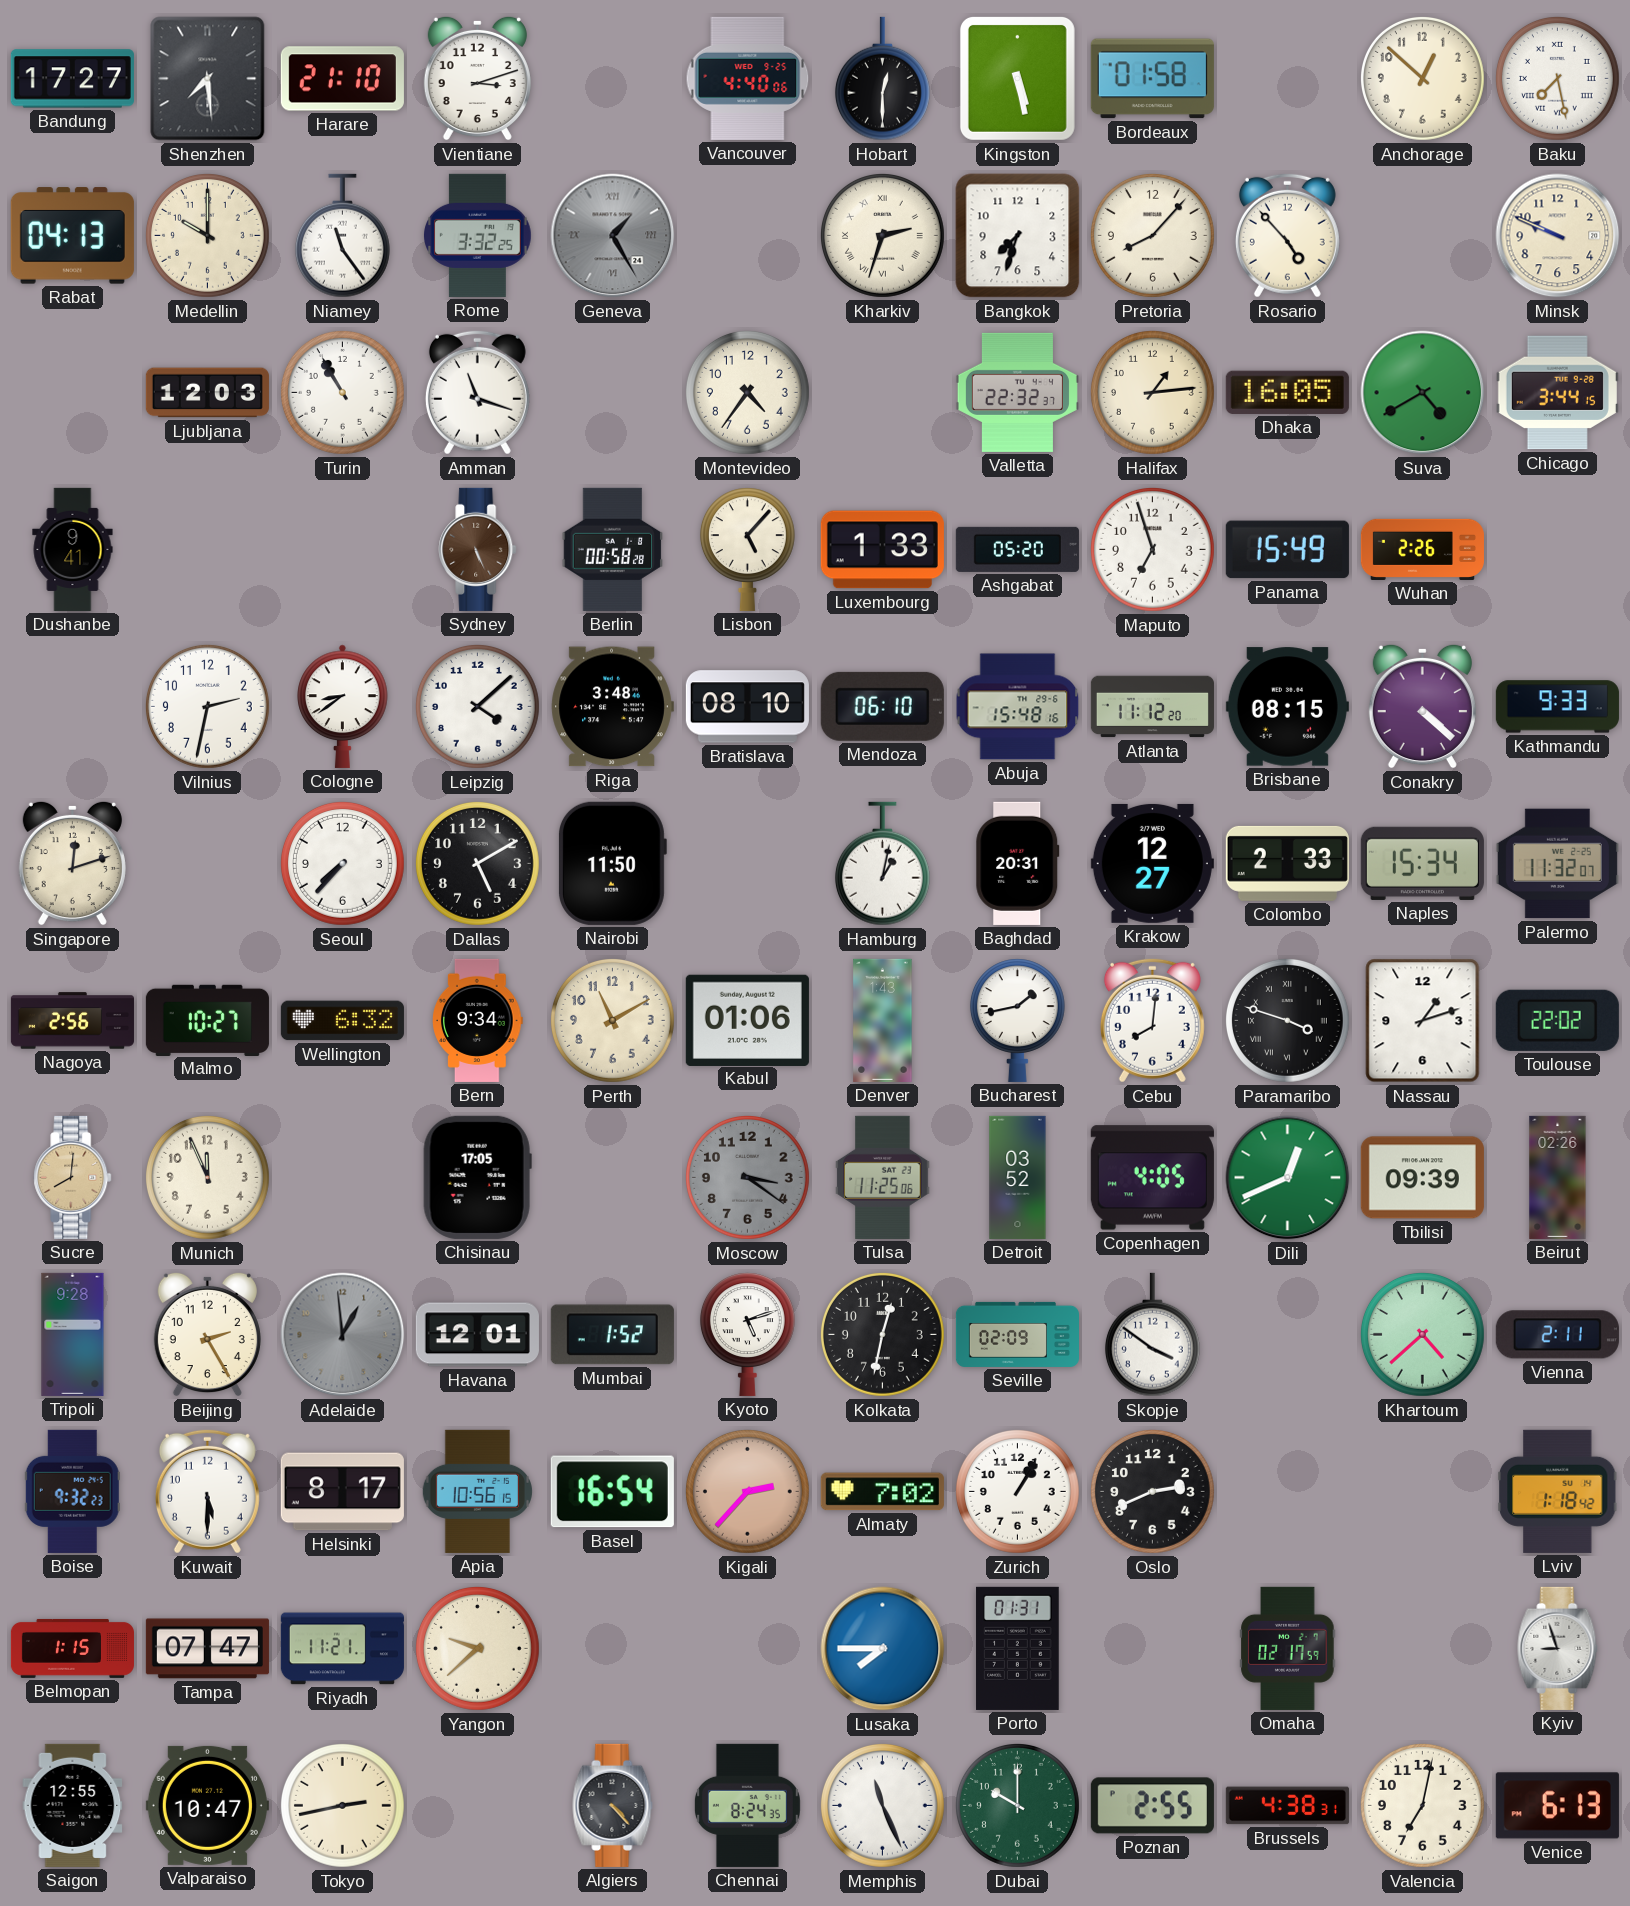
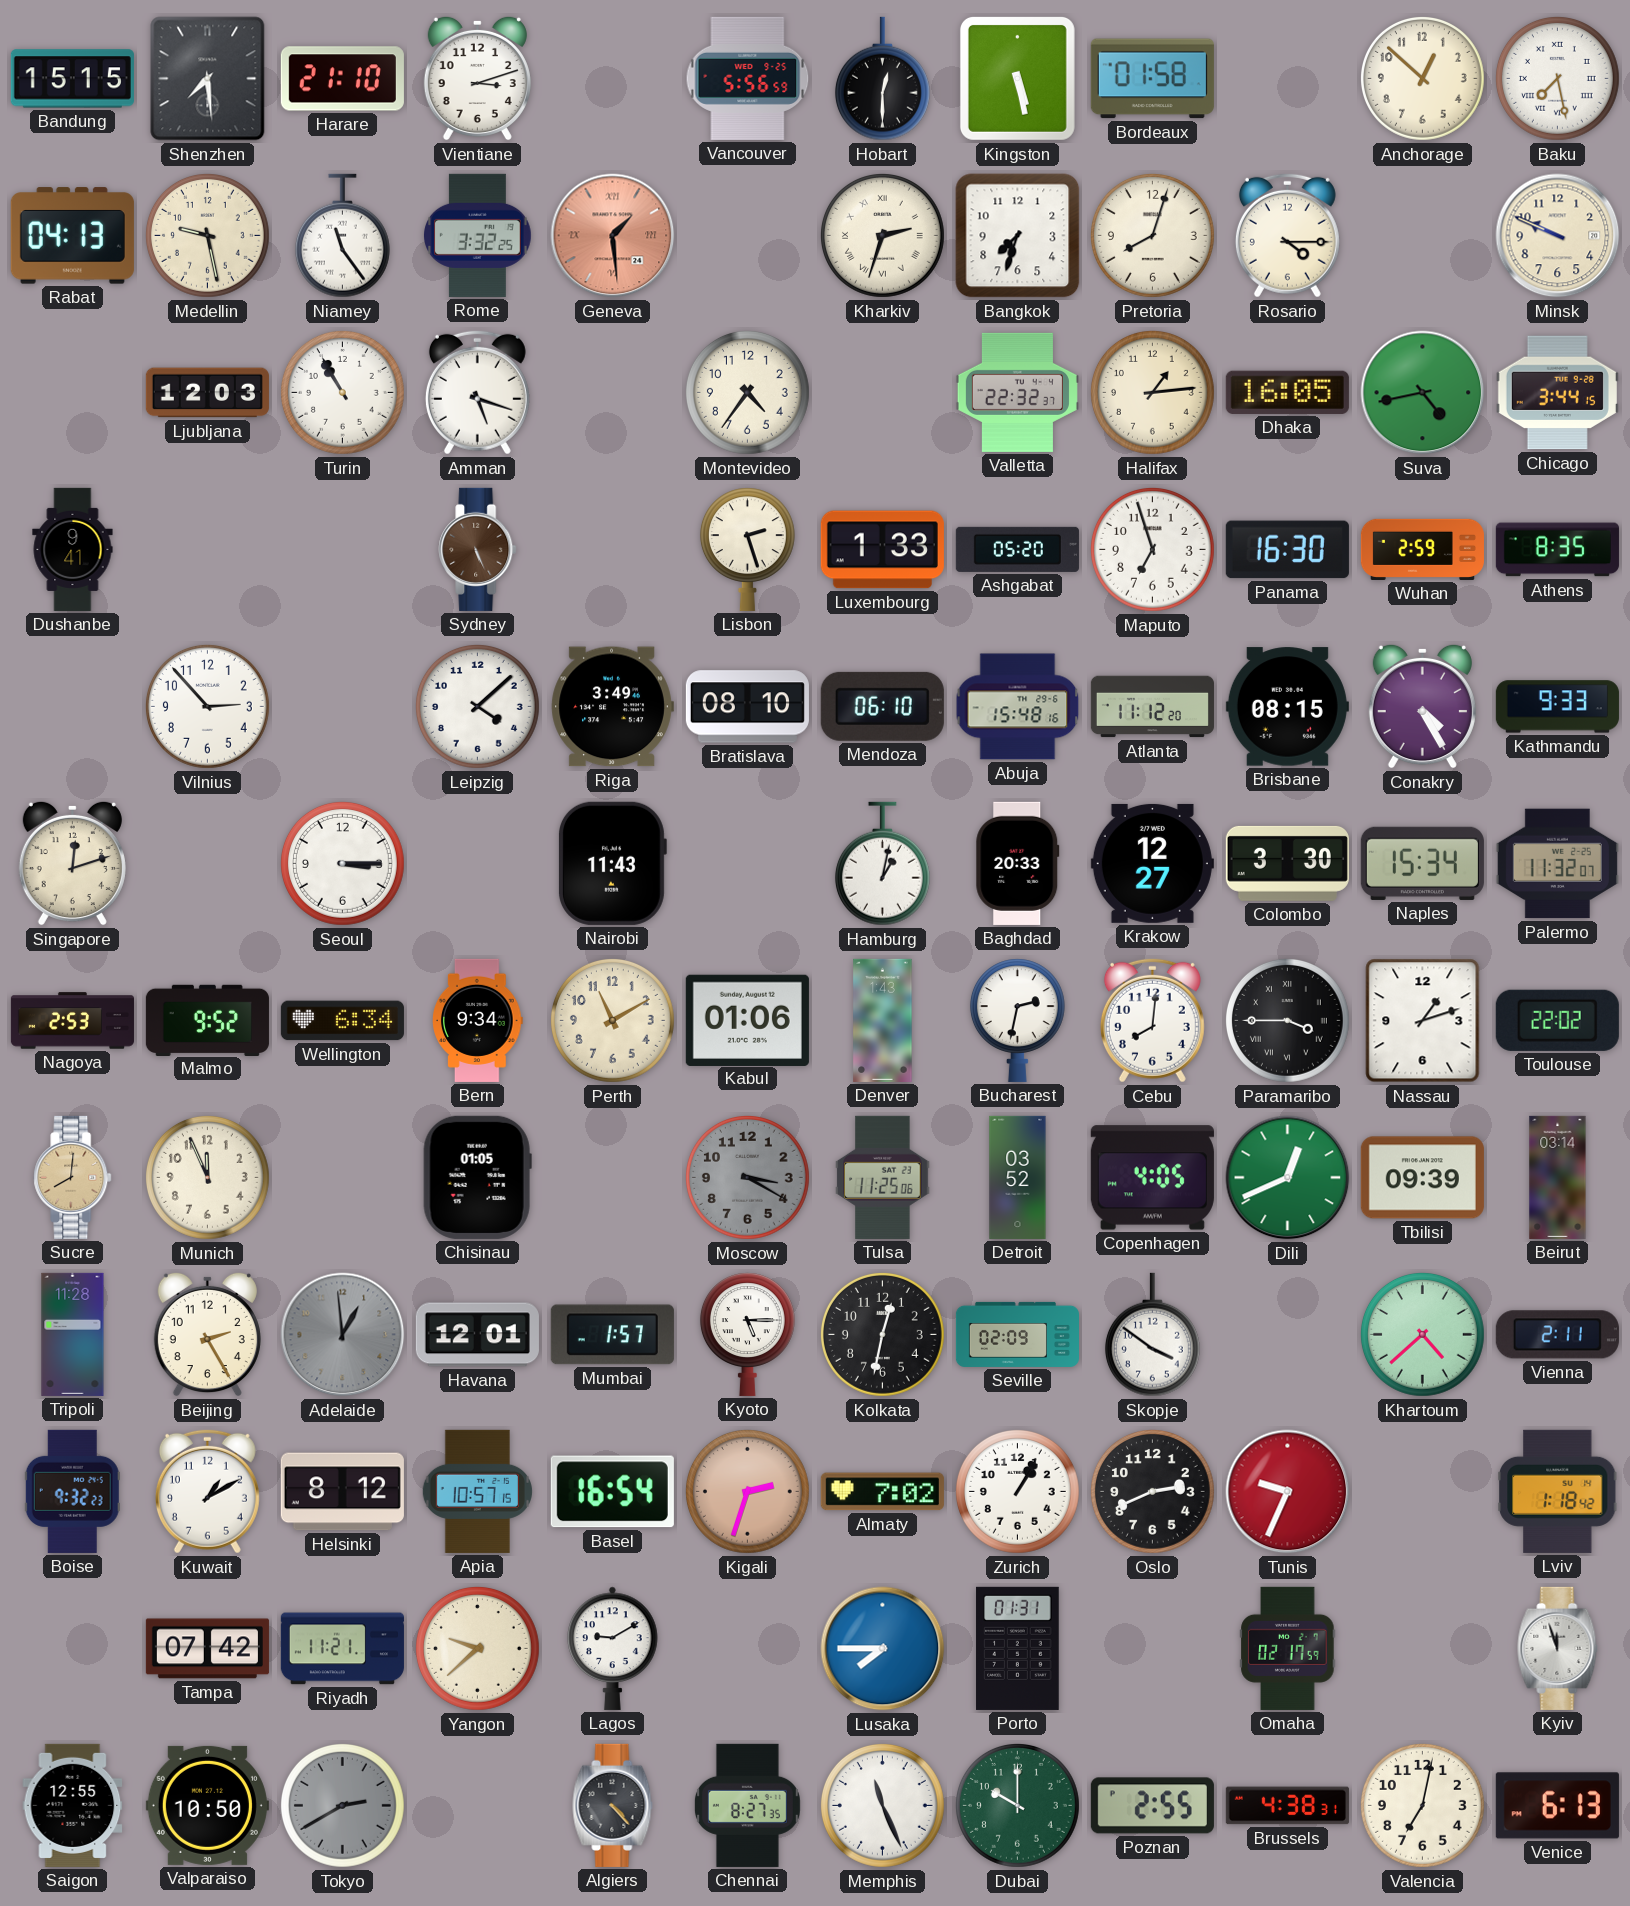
Bandung: 17:27 -> 15:15 (72, 79)
Vancouver: 4:40 -> 5:56 (748, 78)
Medellin: 10:00 -> 9:28 (207, 235)
Geneva: 1:25 -> 1:29 (613, 236)
Geneva dial: grey -> salmon (613, 236)
Pretoria: 8:07 -> 8:03 (1152, 235)
Rosario: 4:53 -> 4:15 (1287, 235)
Amman: 11:18 -> 5:18 (477, 392)
Suva: 4:40 -> 4:43 (1423, 393)
Berlin: 00:58 -> none (613, 549)
Lisbon: 5:07 -> 2:27 (747, 549)
Panama: 15:49 -> 16:30 (1287, 550)
Wuhan: 2:26 -> 2:59 (1422, 549)
Athens: none -> 8:35 (1557, 550)
Vilnius: 2:32 -> 2:53 (207, 706)
Cologne: 8:39 -> none (343, 706)
Riga: 3:48 -> 3:49 (612, 707)
Conakry: 4:22 -> 4:25 (1422, 706)
Seoul: 7:37 -> 3:15 (342, 863)
Dallas: 5:10 -> none (477, 863)
Nairobi: 11:50 -> 11:43 (612, 863)
Baghdad: 20:31 -> 20:33 (1018, 863)
Colombo: 2:33 -> 3:30 (1287, 863)
Nagoya: 2:56 -> 2:53 (72, 1021)
Malmo: 10:27 -> 9:52 (207, 1020)
Wellington: 6:32 -> 6:34 (342, 1021)
Bucharest: 1:43 -> 2:32 (1017, 1020)
Paramaribo: 3:48 -> 3:45 (1287, 1020)
Chisinau: 17:05 -> 01:05 (477, 1177)
Moscow: 3:21 -> 3:20 (747, 1177)
Beirut: 02:26 -> 03:14 (1558, 1177)
Tripoli: 9:28 -> 11:28 (73, 1334)
Mumbai: 1:52 -> 1:57 (612, 1335)
Kyoto: 5:12 -> 5:15 (747, 1334)
Kuwait: 5:30 -> 1:10 (207, 1491)
Helsinki: 8:17 -> 8:12 (342, 1492)
Apia: 10:56 -> 10:57 (477, 1491)
Kigali: 2:37 -> 2:33 (747, 1491)
Tunis: none -> 9:34 (1288, 1492)
Belmopan: 1:15 -> none (72, 1648)
Tampa: 07:47 -> 07:42 (207, 1649)
Lagos: none -> 9:10 (613, 1648)
Kyiv: 8:57 -> 11:57 (1558, 1648)
Valparaiso: 10:47 -> 10:50 (207, 1805)
Tokyo: 2:43 -> 2:40 (342, 1805)
Tokyo dial: cream -> grey (342, 1805)
Chennai: 8:24 -> 8:27 (747, 1805)
